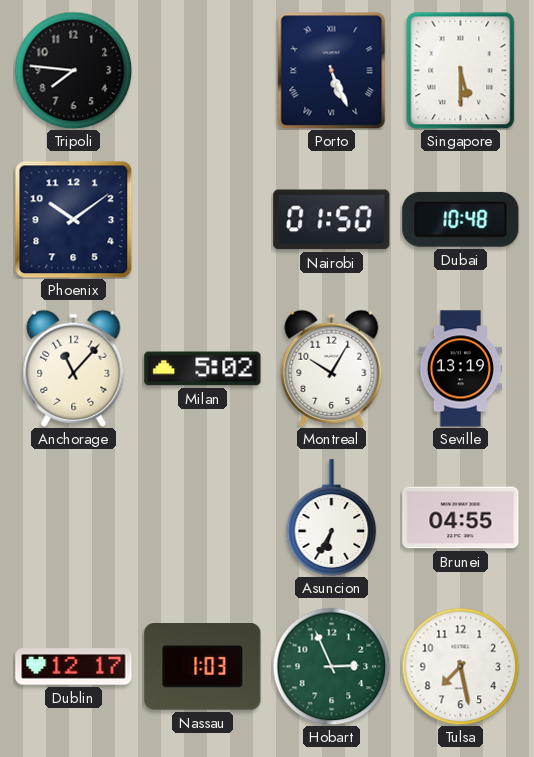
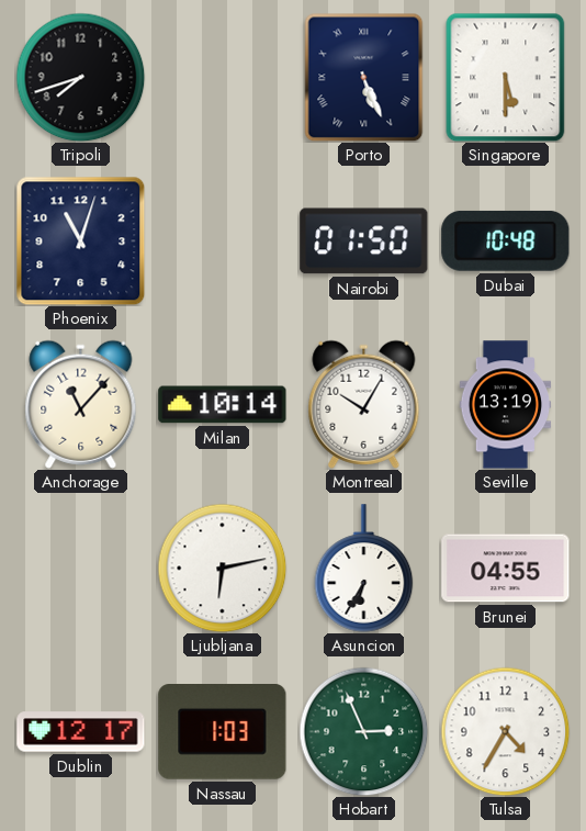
Tripoli: 7:46 -> 7:42 (80, 77)
Phoenix: 10:09 -> 11:03 (80, 240)
Milan: 5:02 -> 10:14 (223, 405)
Ljubljana: none -> 6:13 (222, 568)
Tulsa: 7:28 -> 4:35 (505, 731)
